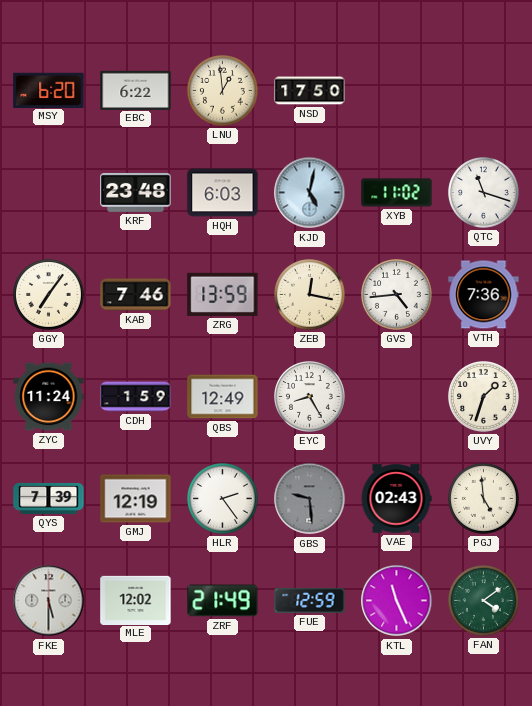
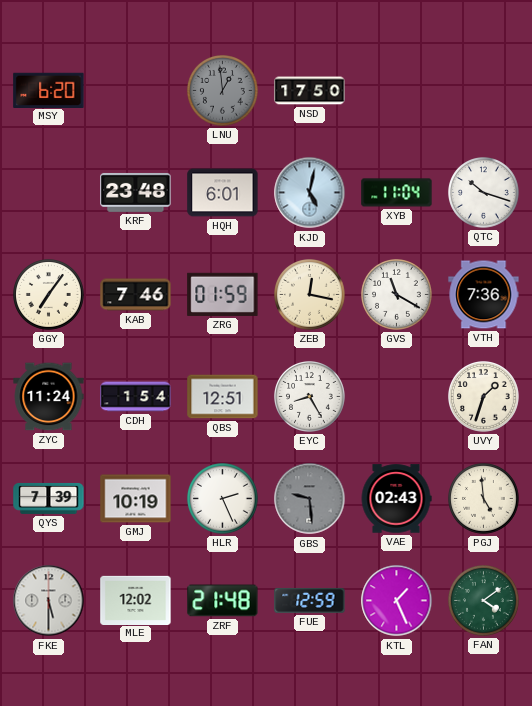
EBC: 6:22 -> none (136, 90)
LNU dial: cream -> grey (223, 91)
HQH: 6:03 -> 6:01 (223, 193)
XYB: 11:02 -> 11:04 (397, 193)
QTC: 11:18 -> 10:18 (484, 193)
ZRG: 13:59 -> 01:59 (223, 294)
GVS: 4:44 -> 11:20 (397, 295)
CDH: 1:59 -> 1:54 (136, 397)
QBS: 12:49 -> 12:51 (223, 397)
GMJ: 12:19 -> 10:19 (136, 499)
HLR: 2:24 -> 2:26 (223, 499)
ZRF: 21:49 -> 21:48 (223, 601)
KTL: 11:26 -> 1:26 (397, 601)
